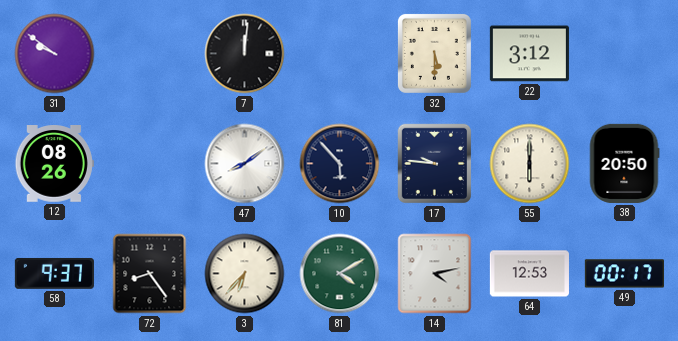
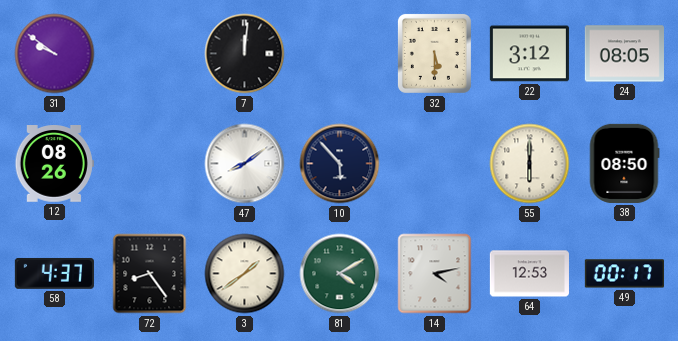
24: none -> 08:05 (624, 54)
17: 9:46 -> none (434, 164)
38: 20:50 -> 08:50 (624, 163)
58: 9:37 -> 4:37 (54, 273)
3: 6:37 -> 1:39 (245, 274)
